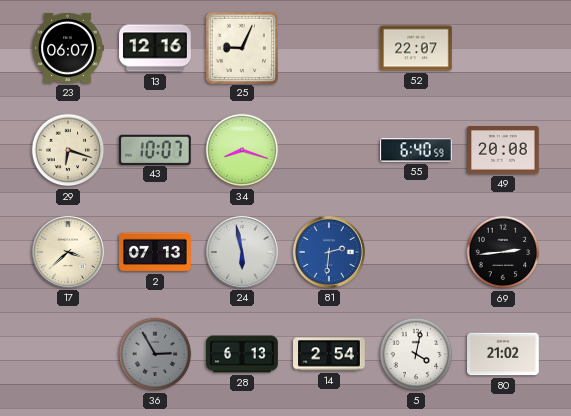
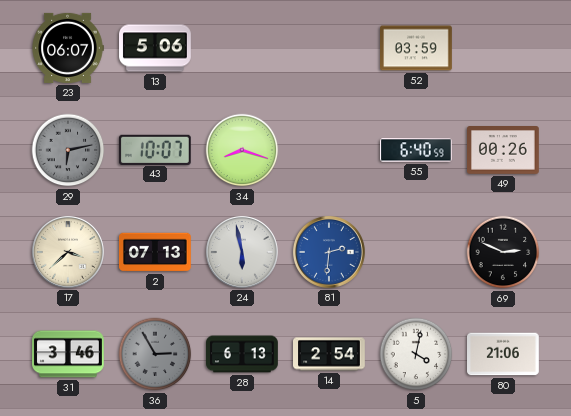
13: 12:16 -> 5:06 (155, 48)
25: 9:04 -> none (241, 47)
52: 22:07 -> 03:59 (417, 48)
29: 6:18 -> 6:13 (68, 150)
29 dial: cream -> grey (68, 150)
49: 20:08 -> 00:26 (504, 151)
69: 2:44 -> 2:49 (503, 252)
31: none -> 3:46 (69, 354)
80: 21:02 -> 21:06 (504, 354)
